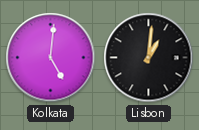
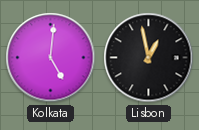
Lisbon: 1:01 -> 12:58 (149, 58)
